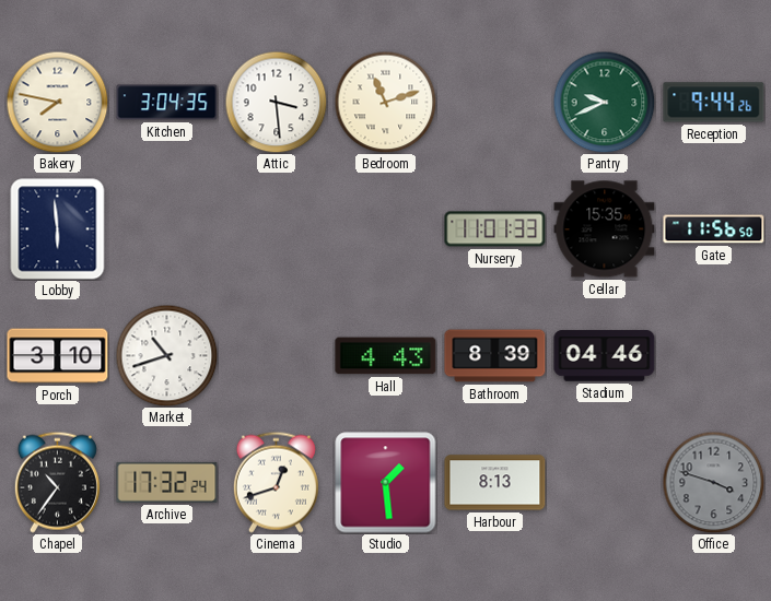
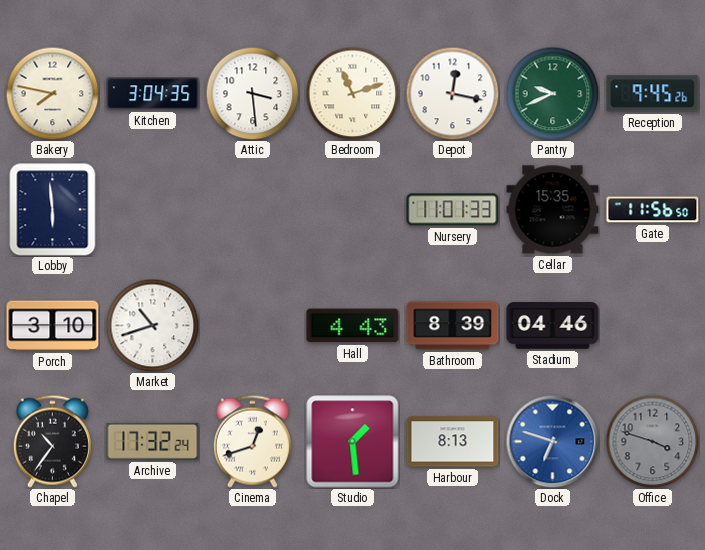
Depot: none -> 12:17 (452, 93)
Reception: 9:44 -> 9:45 (653, 94)
Dock: none -> 6:48 (552, 441)
